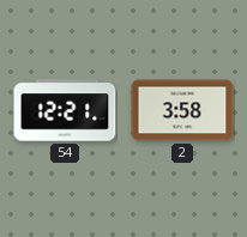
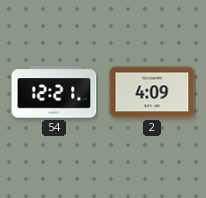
2: 3:58 -> 4:09 (152, 92)
